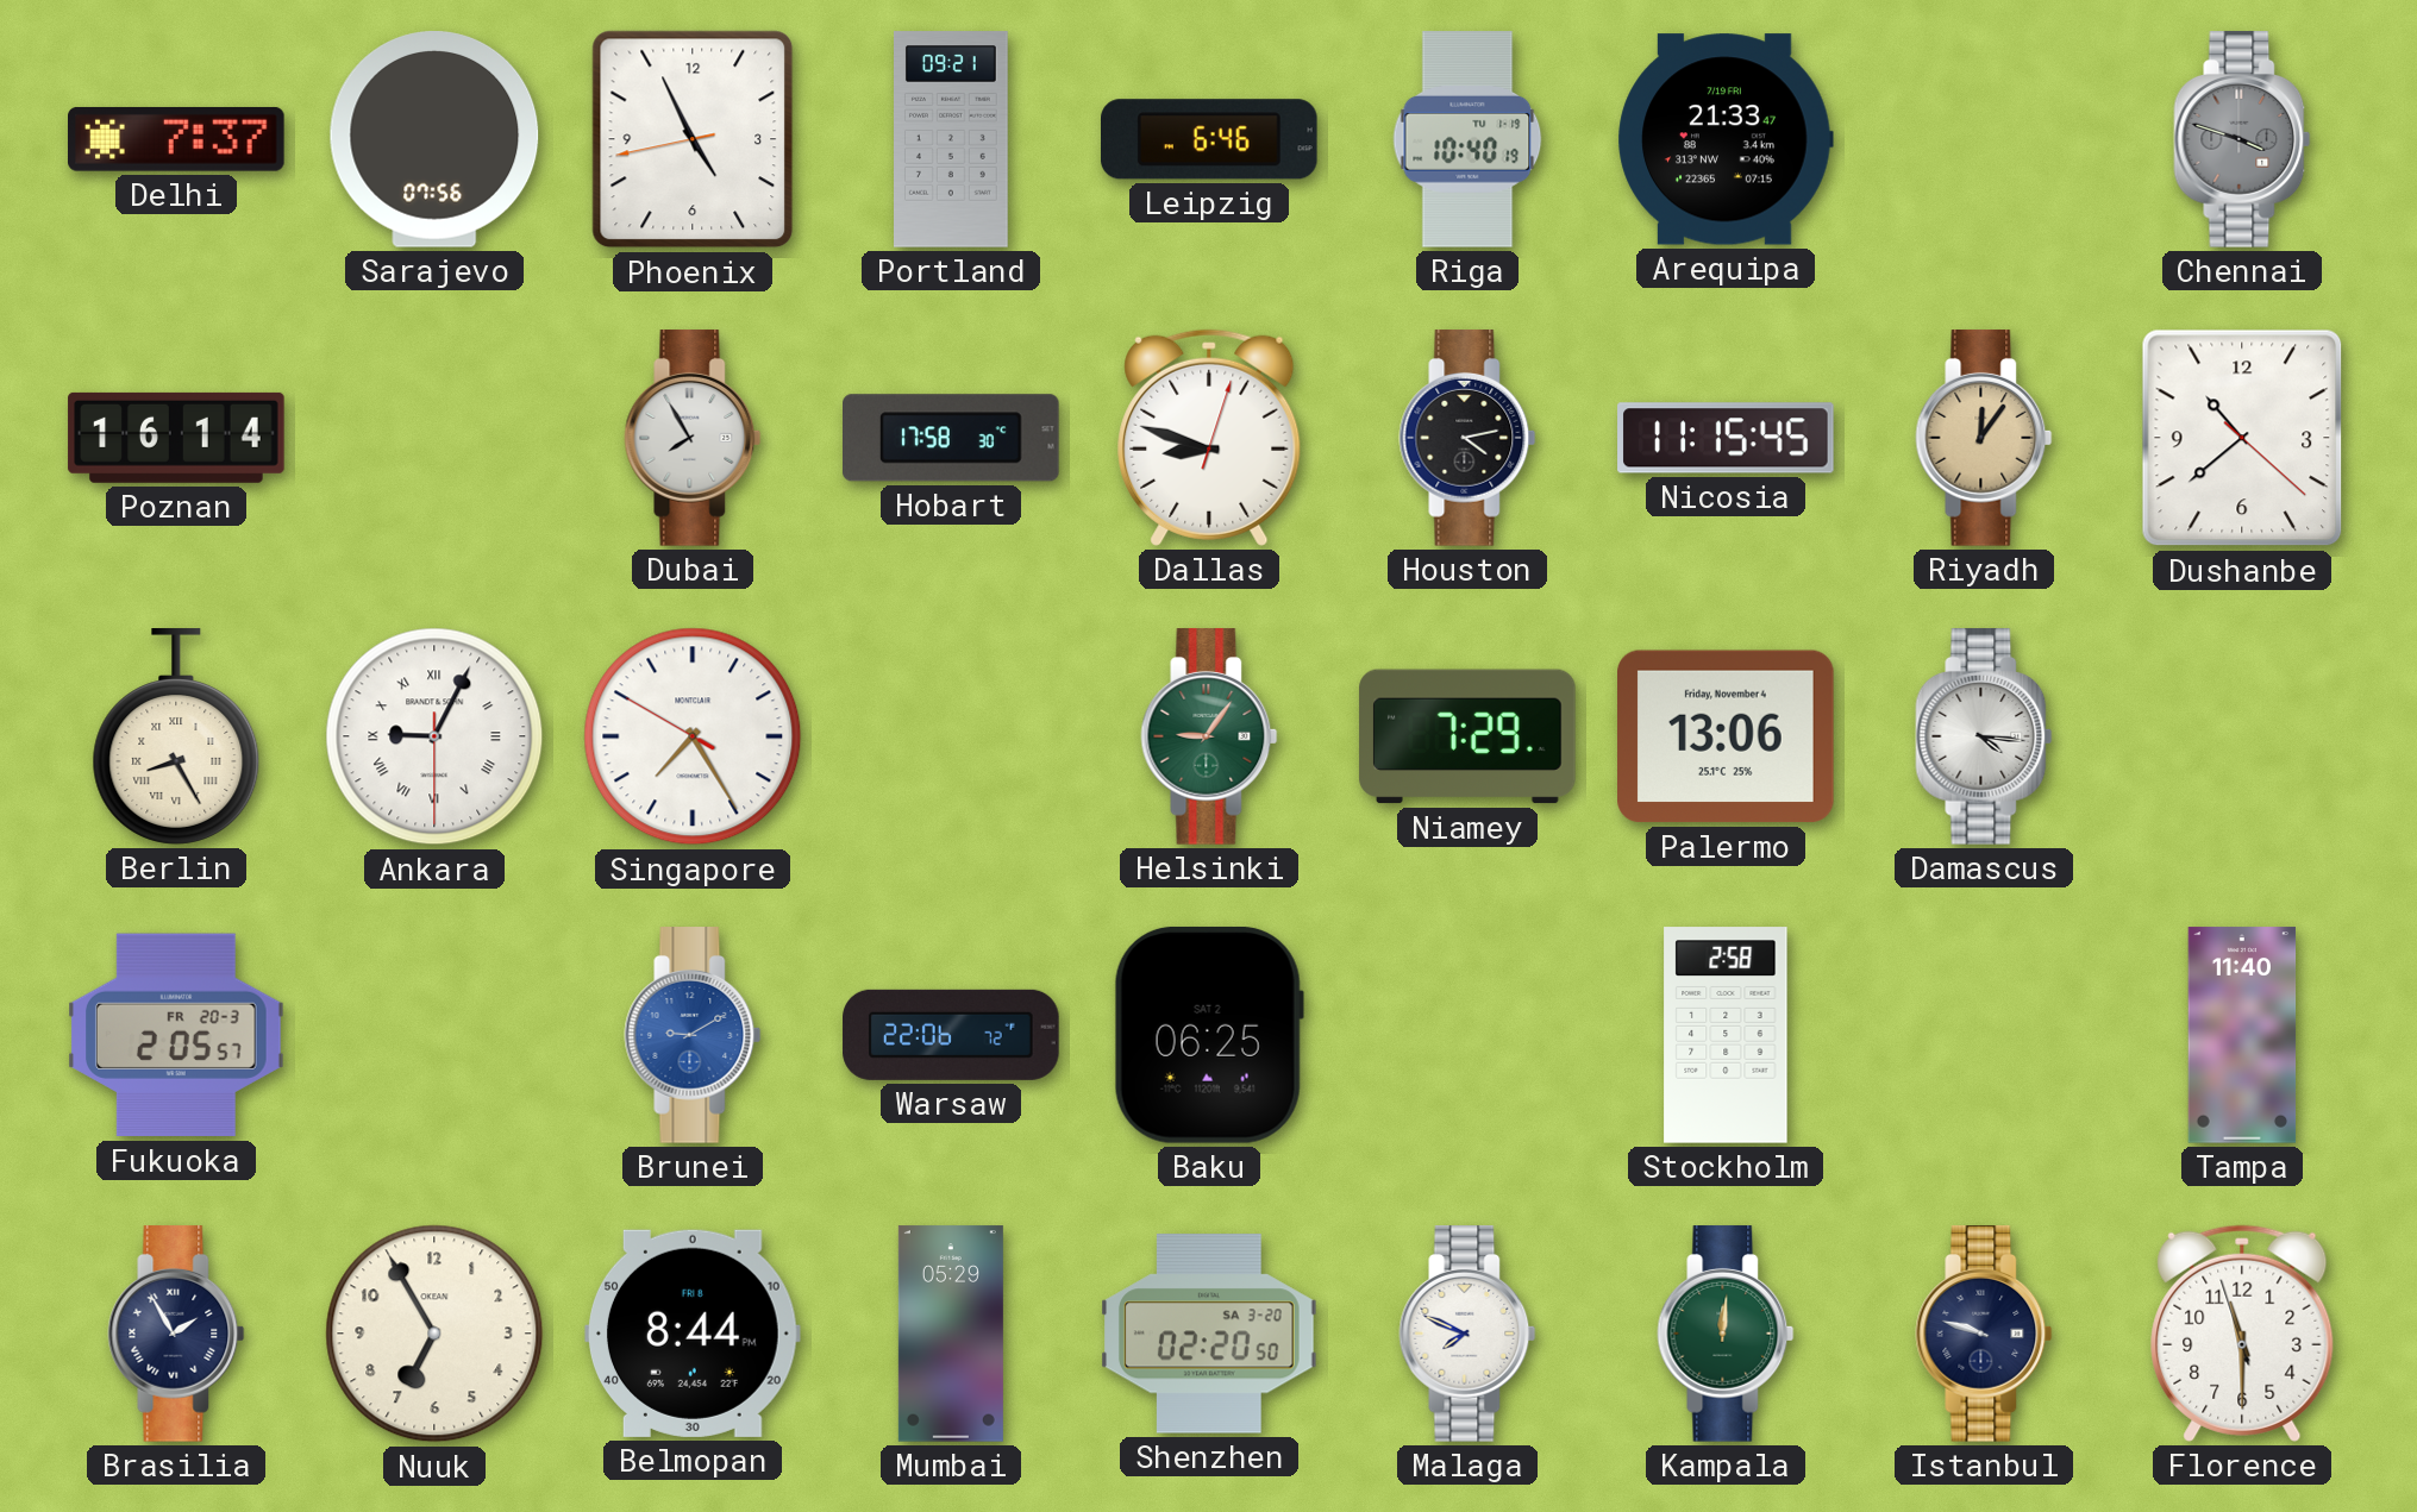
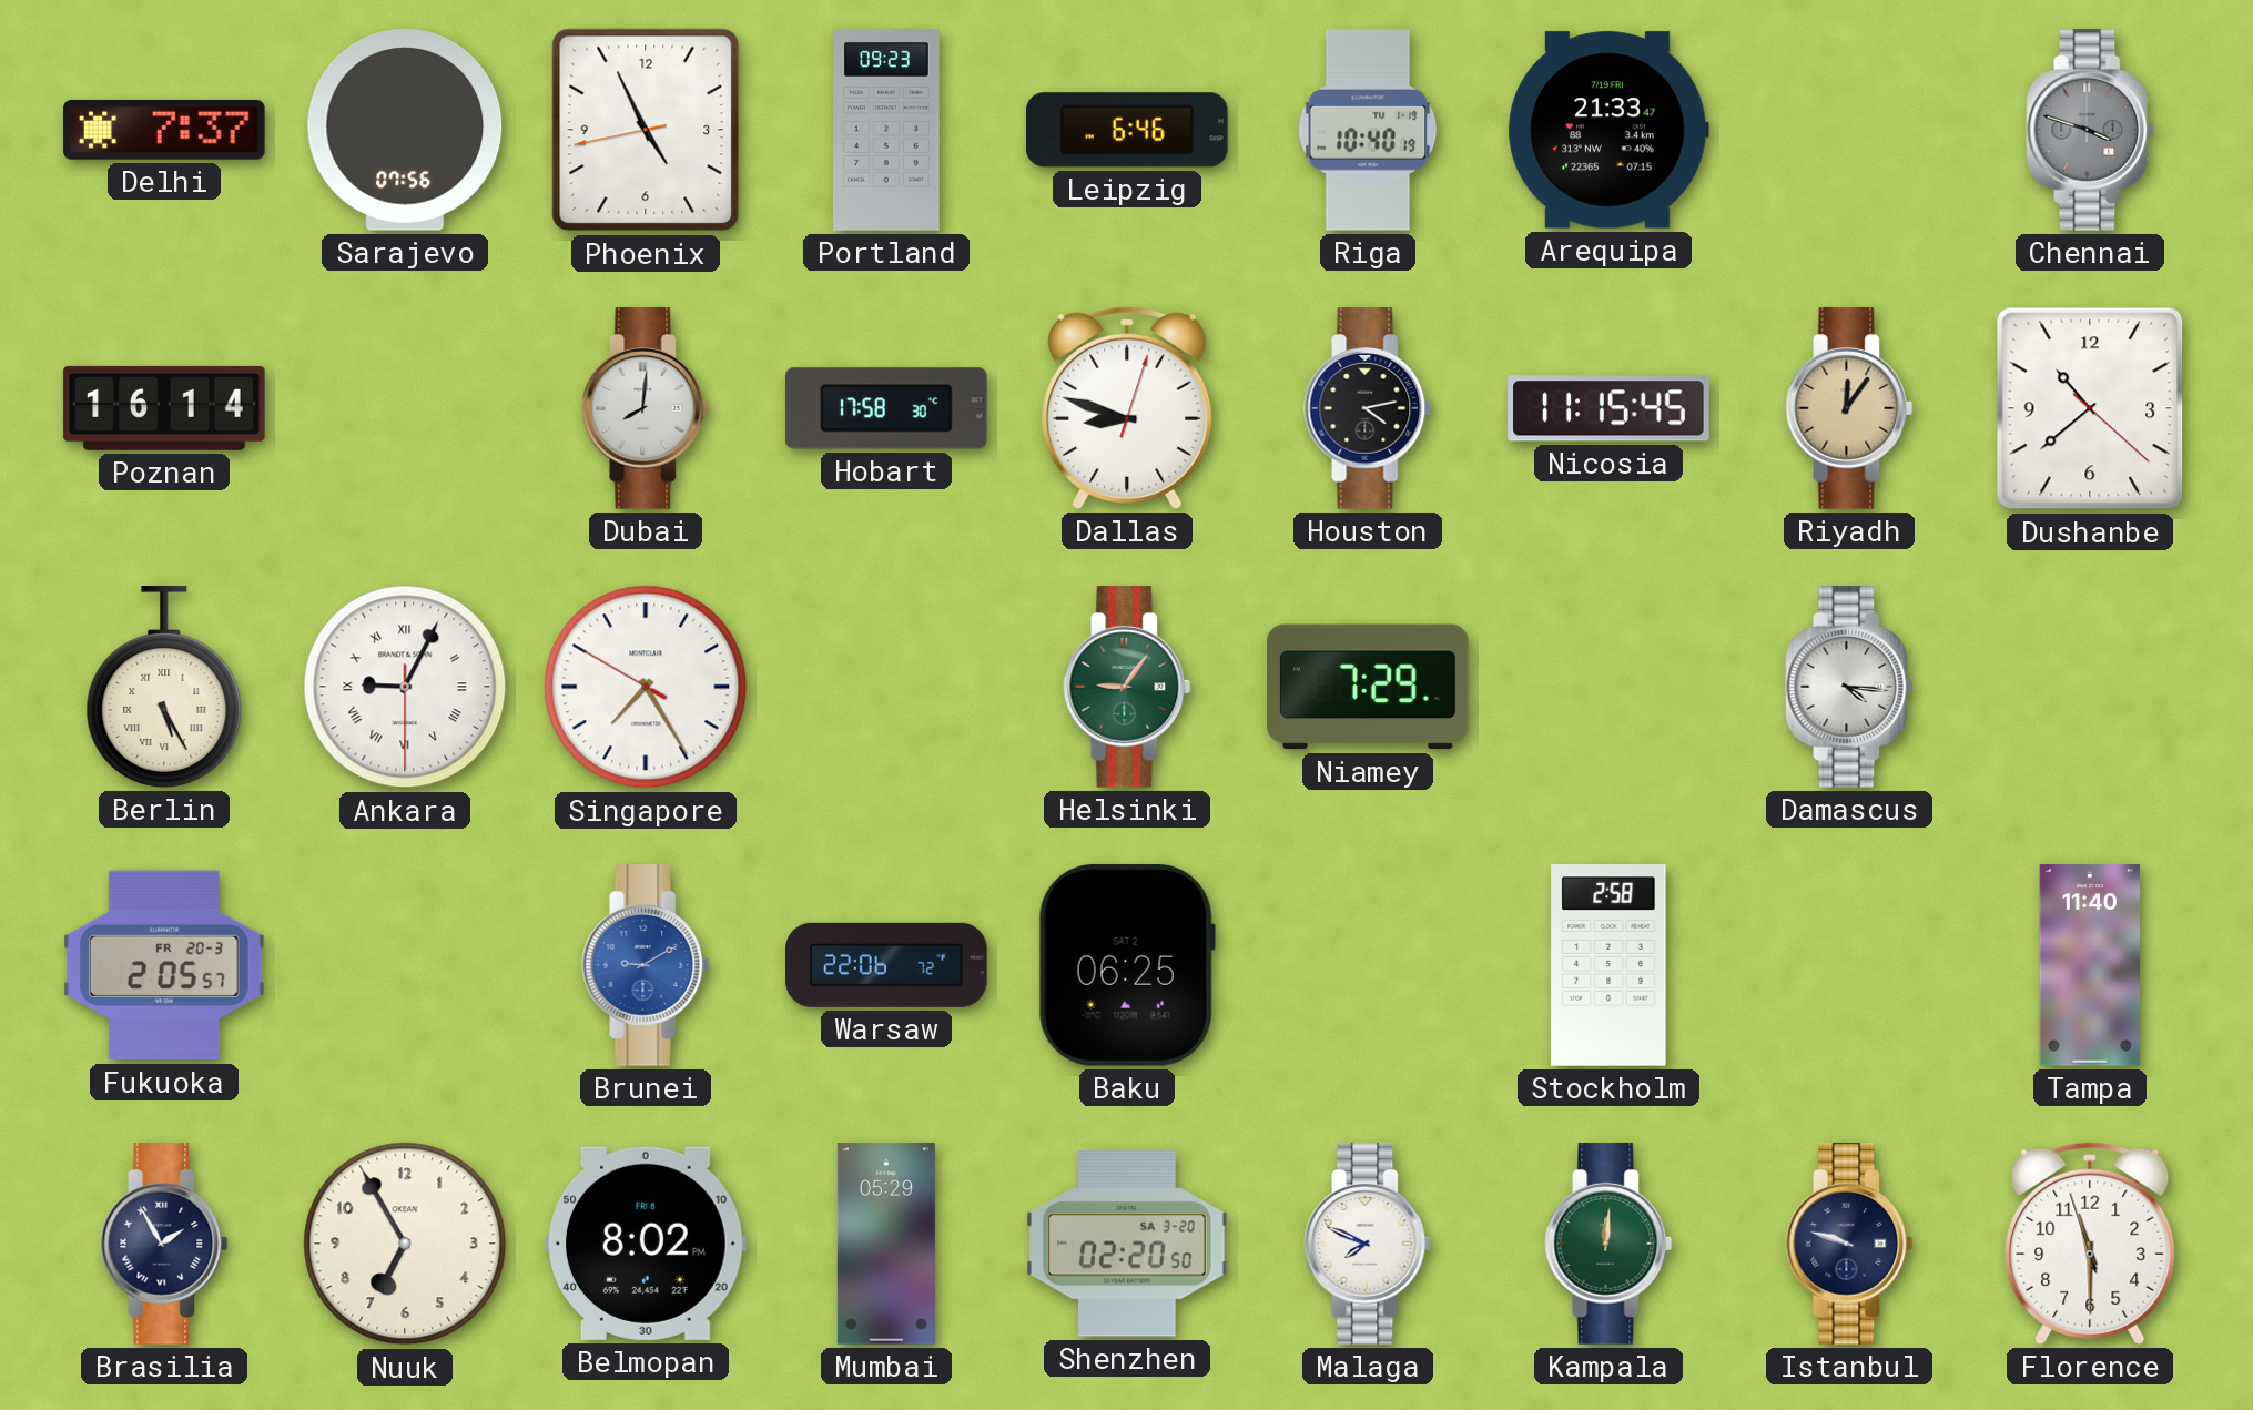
Portland: 09:21 -> 09:23 (887, 130)
Dubai: 7:55 -> 8:01 (646, 408)
Berlin: 8:25 -> 5:25 (164, 687)
Palermo: 13:06 -> none (1727, 736)
Belmopan: 8:44 -> 8:02 (646, 1244)
